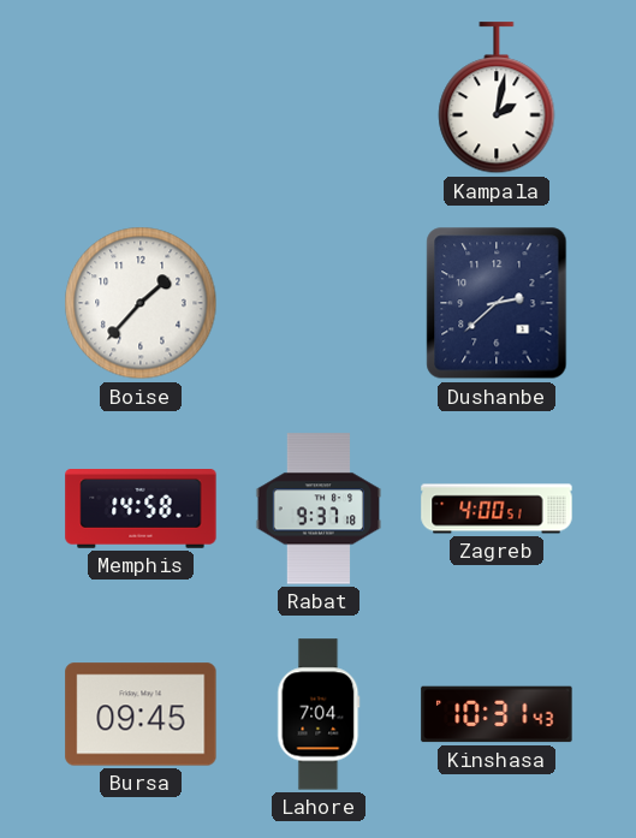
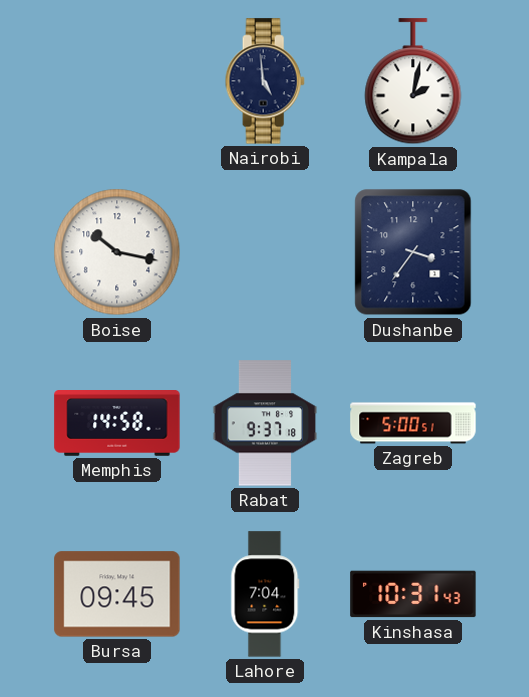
Nairobi: none -> 4:59 (265, 81)
Boise: 1:37 -> 10:17 (117, 252)
Dushanbe: 2:38 -> 3:36 (413, 252)
Zagreb: 4:00 -> 5:00 (413, 423)
